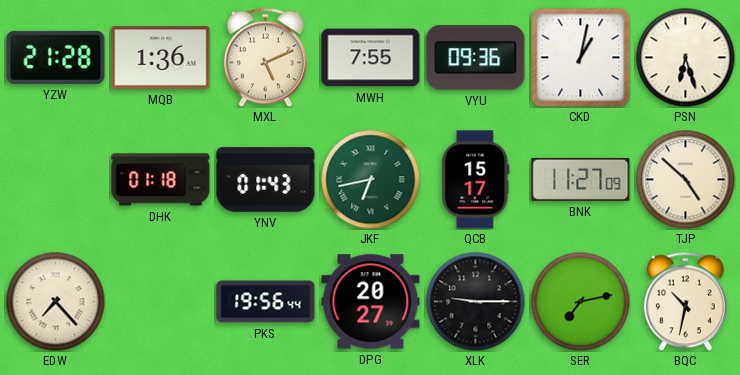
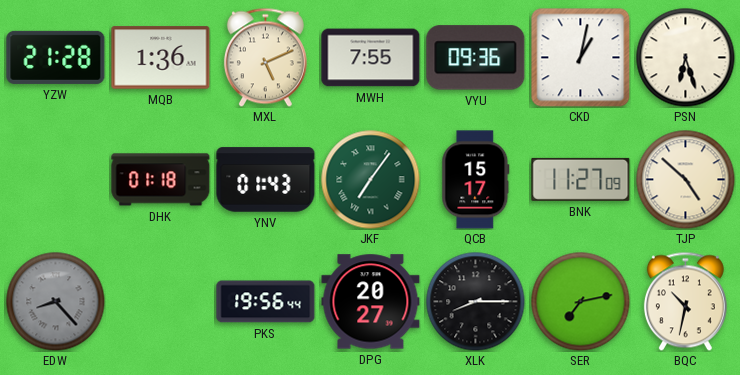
JKF: 6:43 -> 7:06 (371, 180)
EDW: 7:23 -> 8:23 (56, 302)
EDW dial: cream -> grey (56, 302)
XLK: 9:15 -> 8:15 (476, 302)
